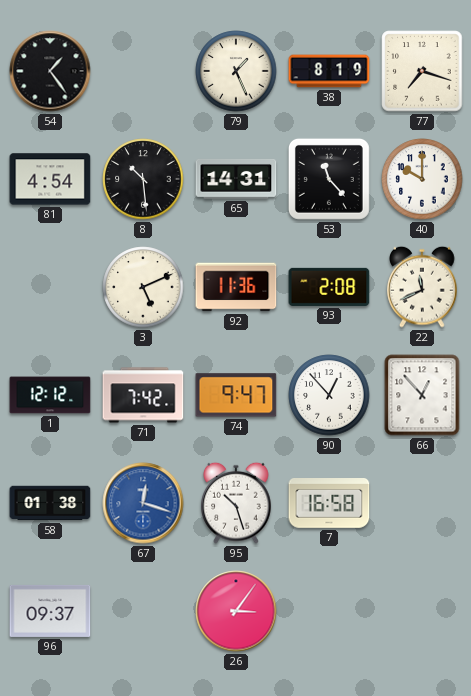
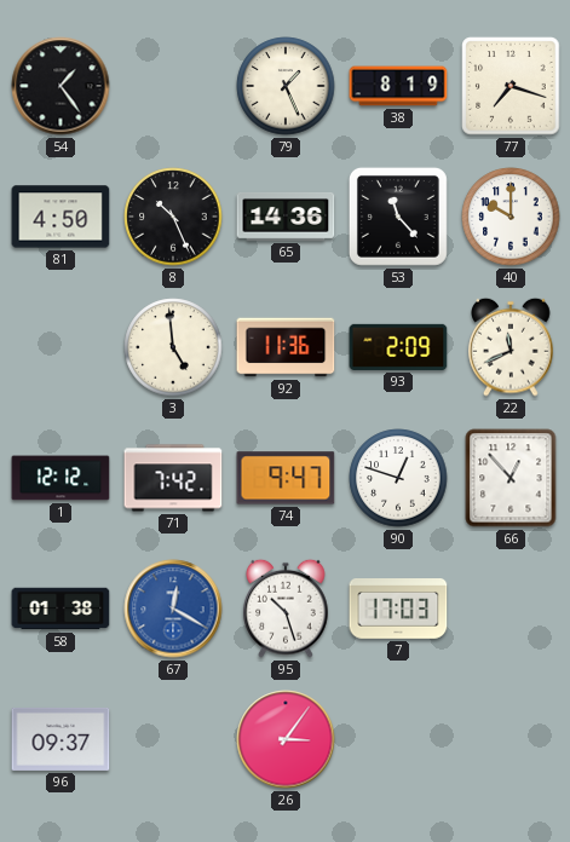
81: 4:54 -> 4:50 (61, 217)
8: 10:29 -> 10:26 (173, 217)
65: 14:31 -> 14:36 (286, 218)
3: 5:11 -> 4:59 (173, 347)
93: 2:08 -> 2:09 (398, 347)
90: 12:53 -> 12:48 (398, 478)
67: 12:18 -> 12:20 (173, 609)
7: 16:58 -> 17:03 (398, 610)
